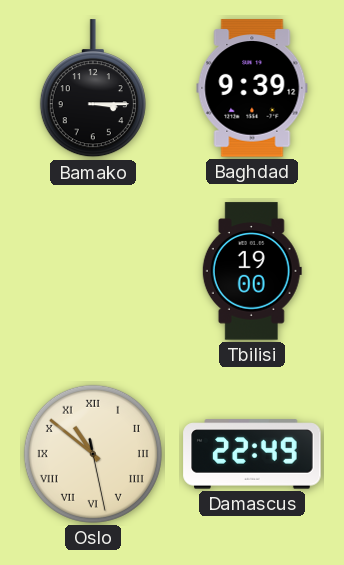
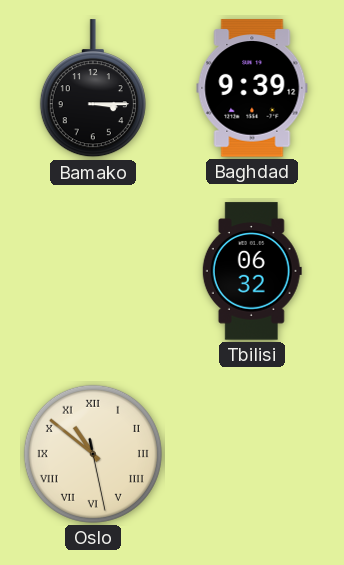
Tbilisi: 19:00 -> 06:32 (252, 271)
Damascus: 22:49 -> none (252, 454)
